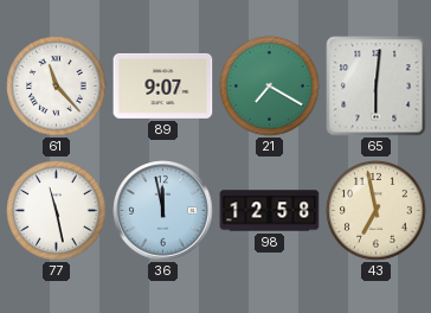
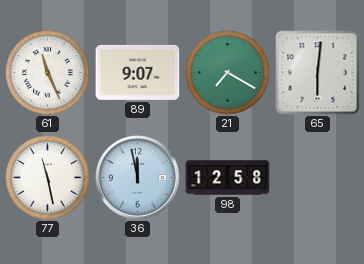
61: 11:23 -> 11:26 (48, 73)
43: 6:58 -> none (377, 211)
